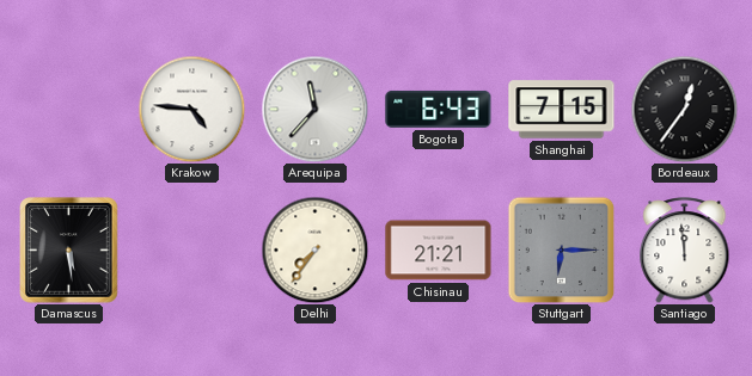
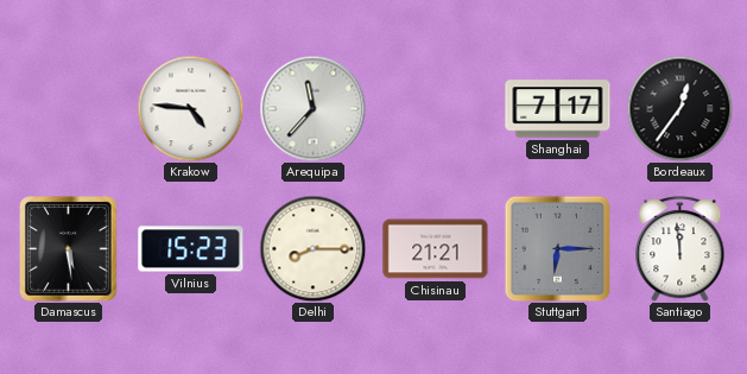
Bogota: 6:43 -> none (439, 109)
Shanghai: 7:15 -> 7:17 (558, 109)
Vilnius: none -> 15:23 (191, 249)
Delhi: 7:36 -> 8:15 (312, 248)
